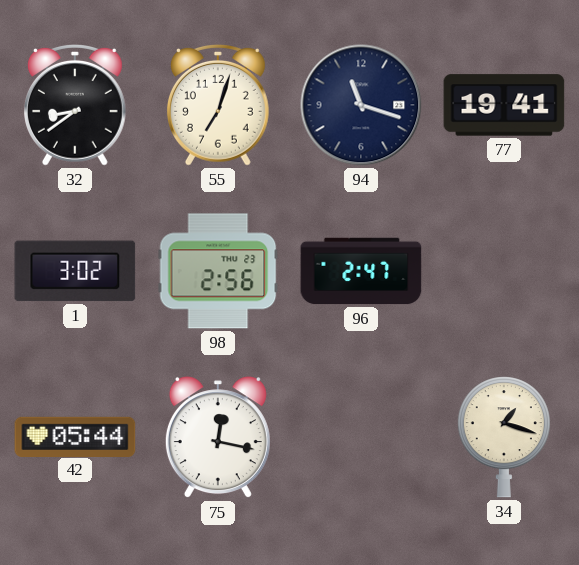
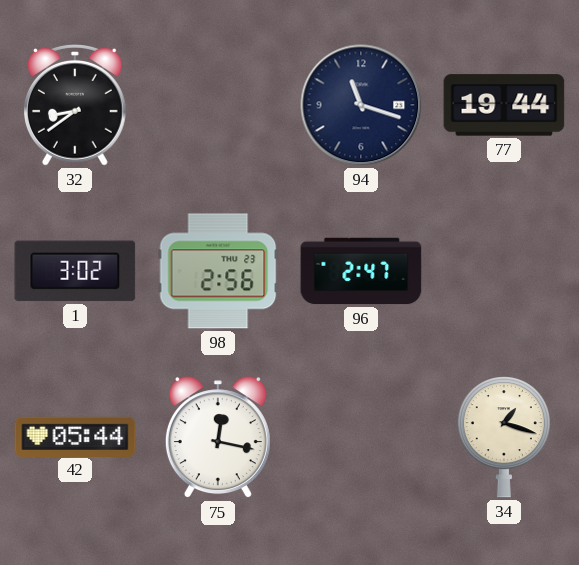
55: 7:03 -> none (218, 106)
77: 19:41 -> 19:44 (504, 105)
